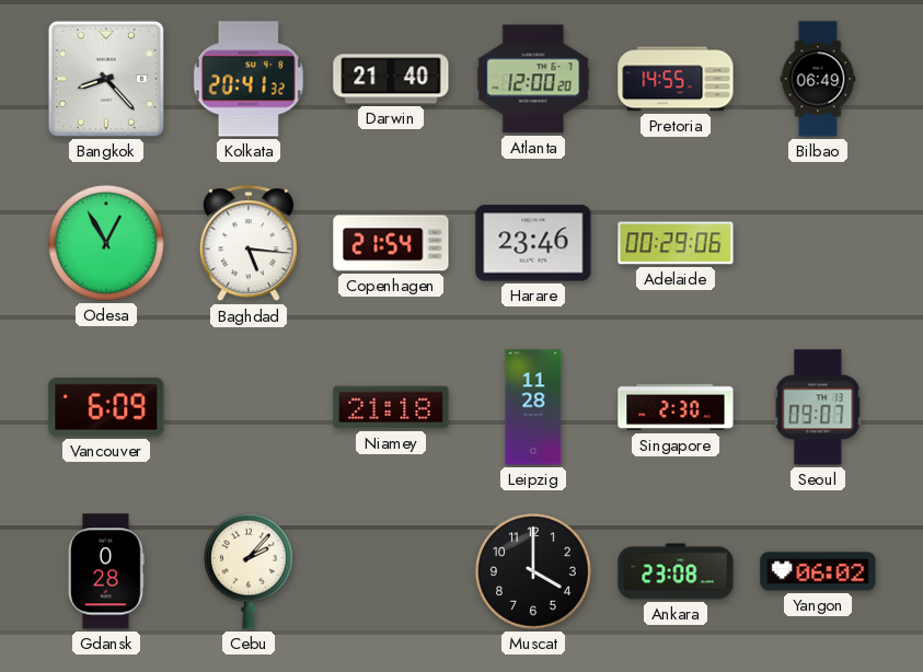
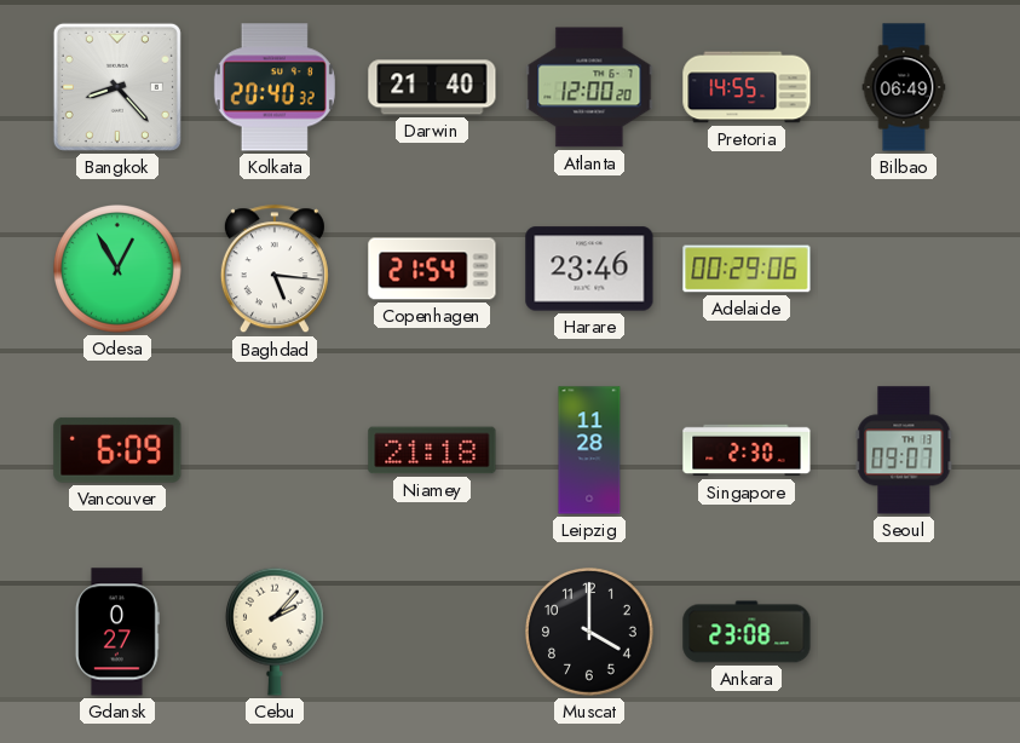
Kolkata: 20:41 -> 20:40 (275, 87)
Gdansk: 0:28 -> 0:27 (117, 632)
Yangon: 06:02 -> none (818, 571)
